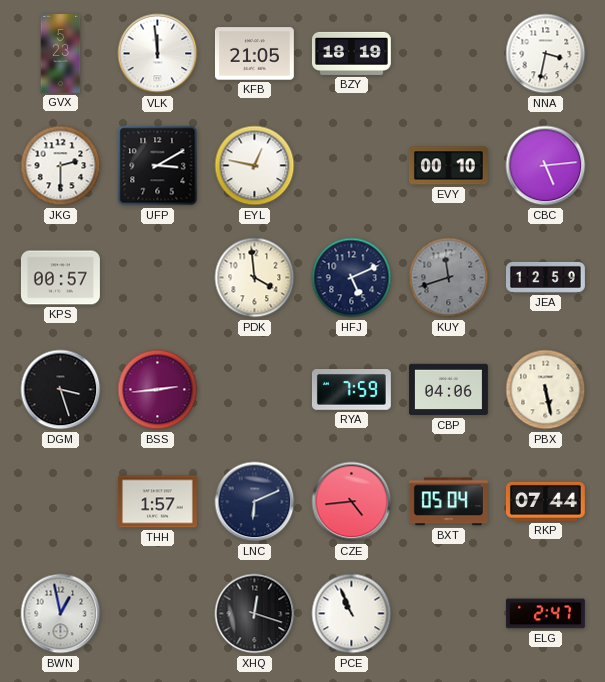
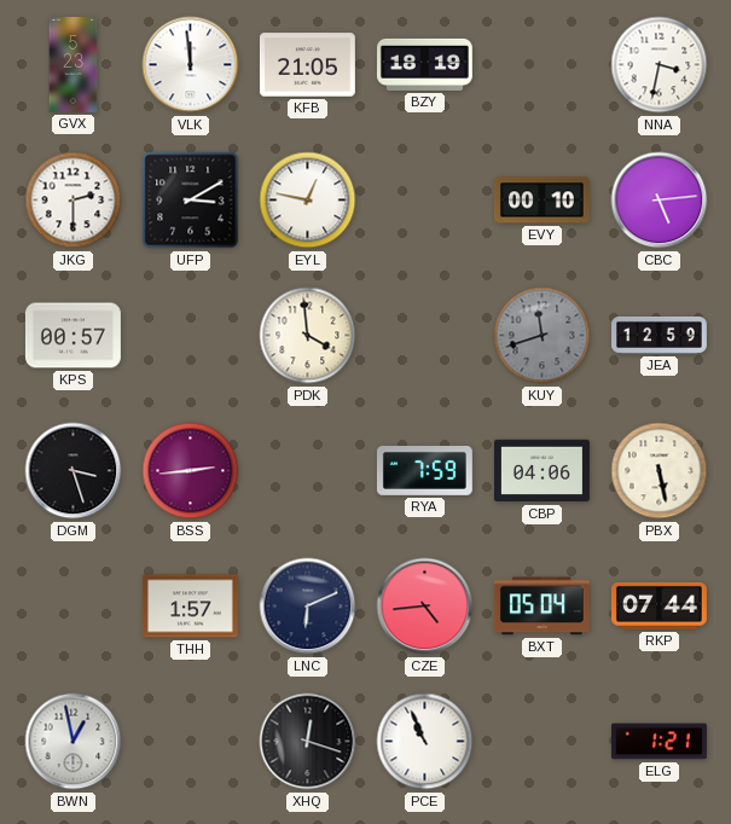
HFJ: 5:11 -> none (352, 278)
ELG: 2:47 -> 1:21 (659, 742)
